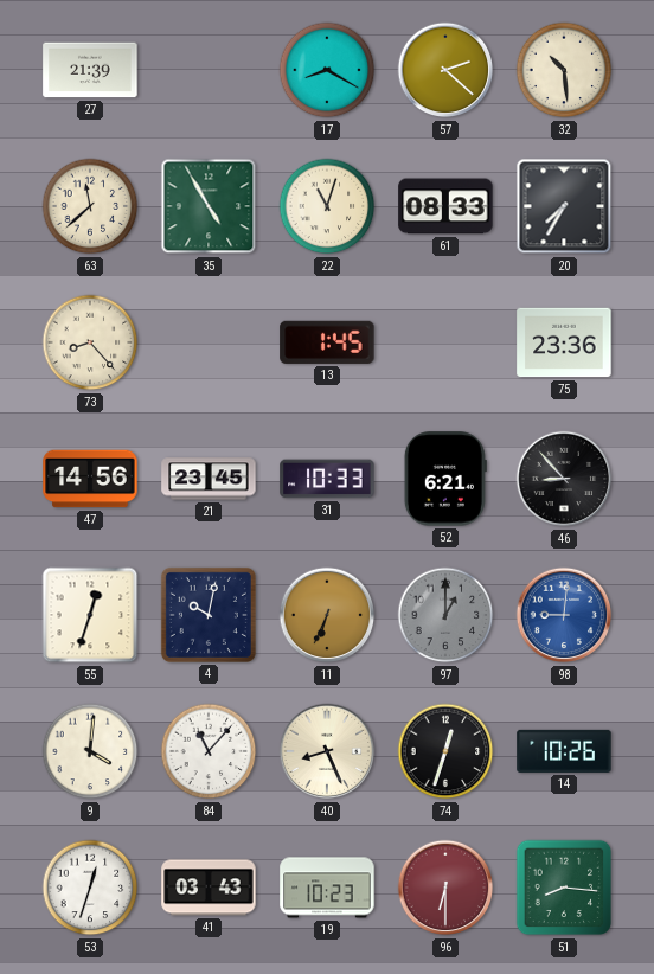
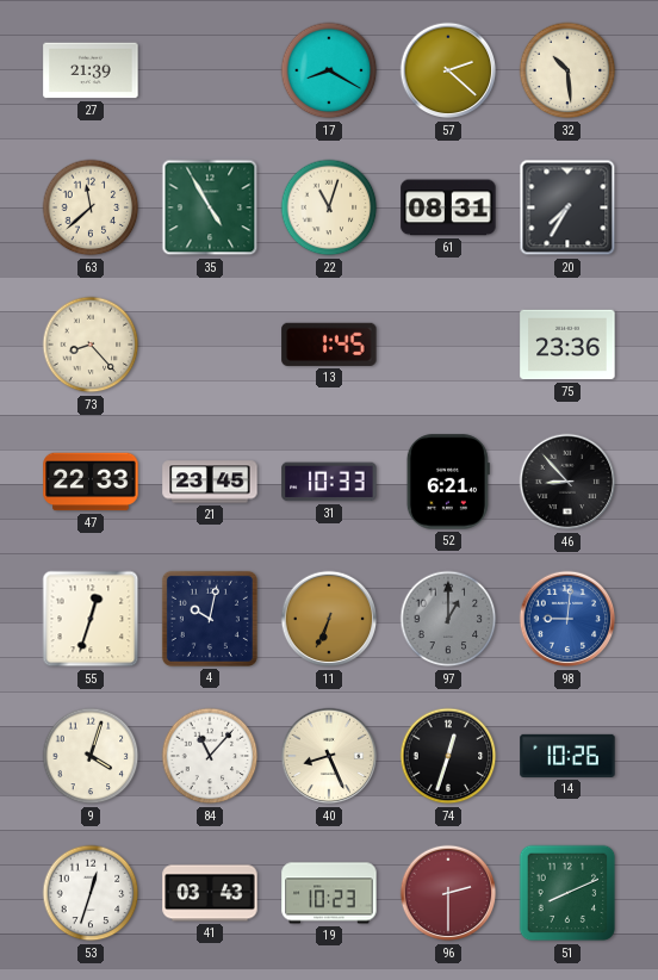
61: 08:33 -> 08:31 (448, 207)
47: 14:56 -> 22:33 (91, 482)
9: 4:01 -> 4:03 (91, 756)
96: 6:30 -> 2:30 (448, 893)
51: 8:16 -> 8:11 (567, 893)
